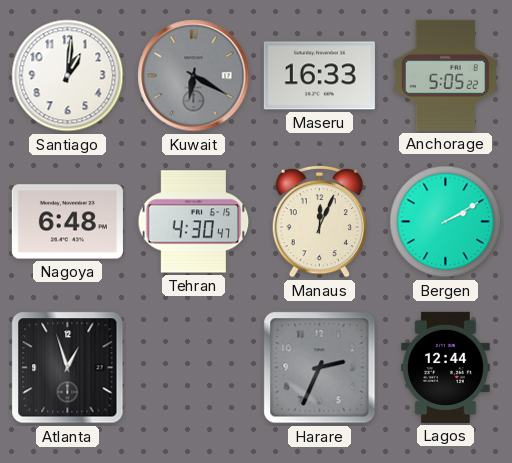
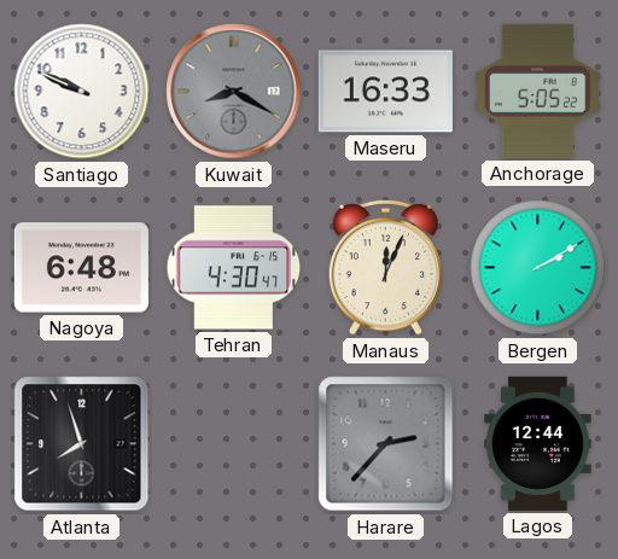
Santiago: 1:01 -> 9:49 (82, 92)
Kuwait: 6:20 -> 8:20 (234, 92)
Atlanta: 12:57 -> 7:57 (82, 444)
Harare: 2:34 -> 2:37 (386, 444)
